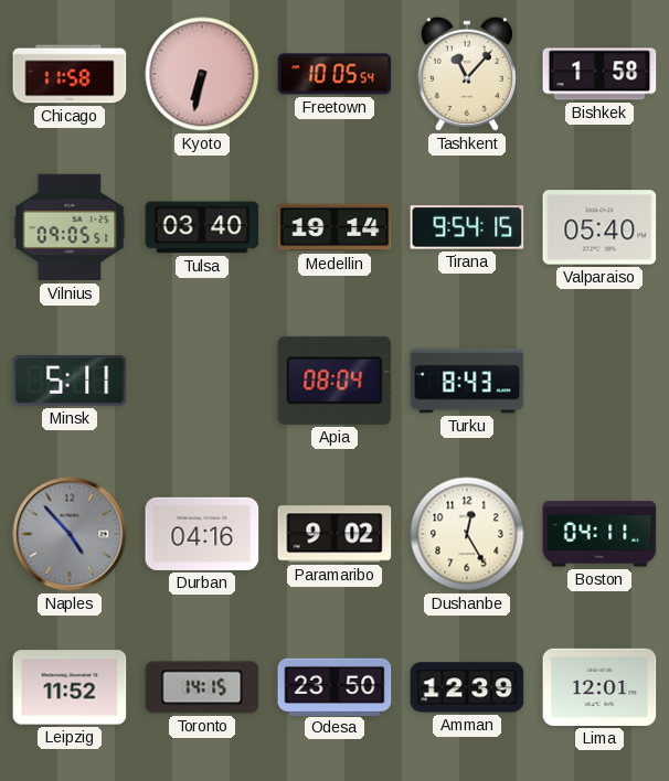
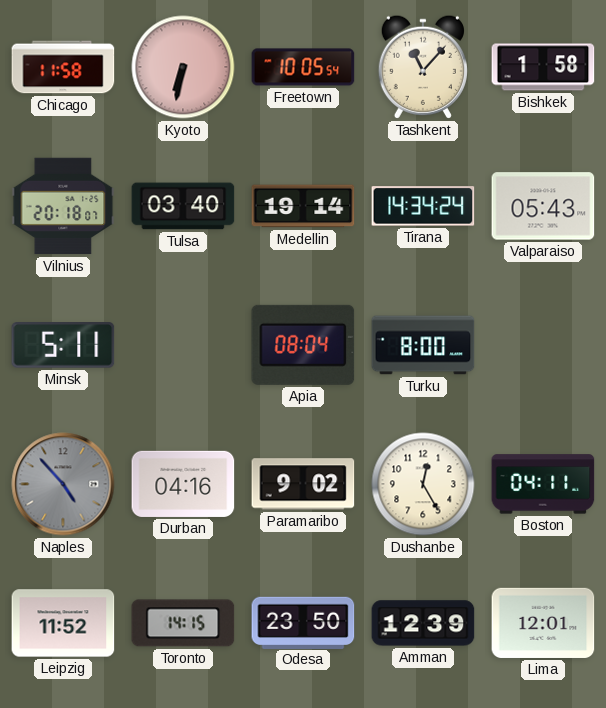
Vilnius: 09:05 -> 20:18 (63, 206)
Tirana: 9:54 -> 14:34 (423, 206)
Valparaiso: 05:40 -> 05:43 (543, 206)
Turku: 8:43 -> 8:00 (423, 345)
